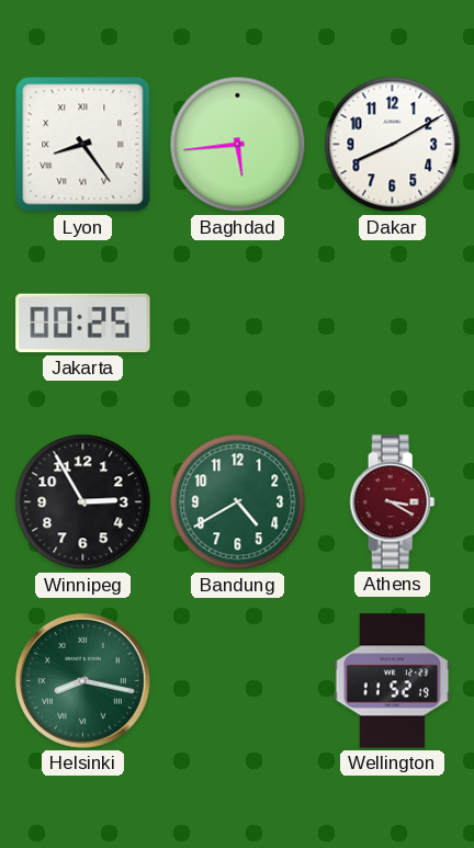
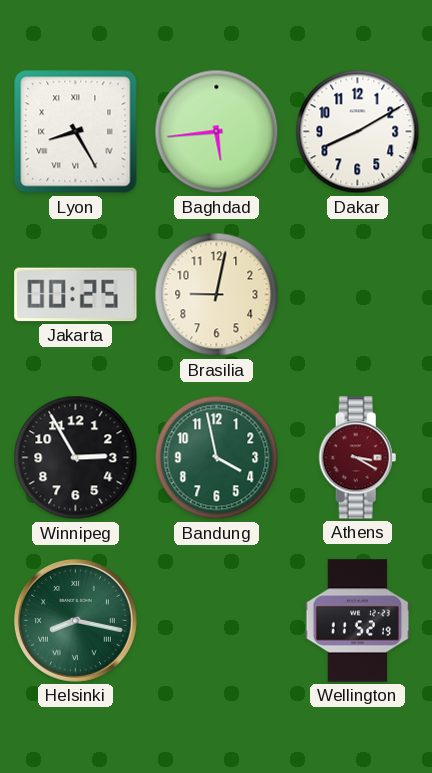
Lyon: 8:24 -> 8:25 (76, 132)
Brasilia: none -> 9:02 (217, 295)
Bandung: 4:40 -> 3:58 (217, 458)
